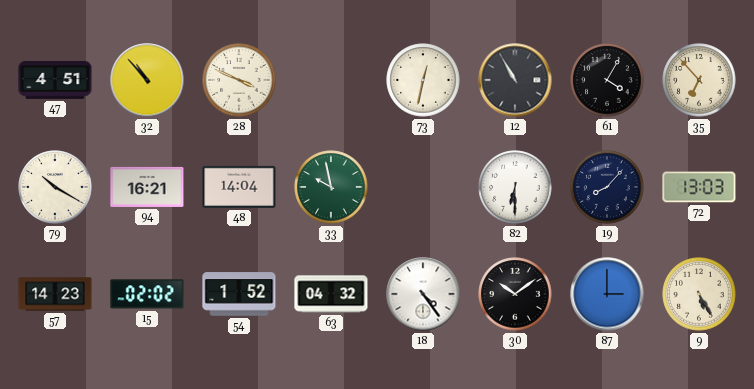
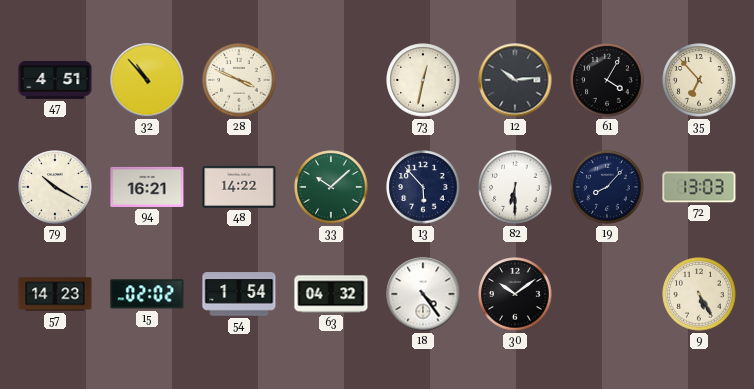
12: 10:55 -> 10:14 (515, 80)
48: 14:04 -> 14:22 (239, 187)
33: 9:58 -> 10:08 (331, 187)
13: none -> 5:53 (423, 187)
54: 1:52 -> 1:54 (239, 294)
87: 3:00 -> none (607, 294)
